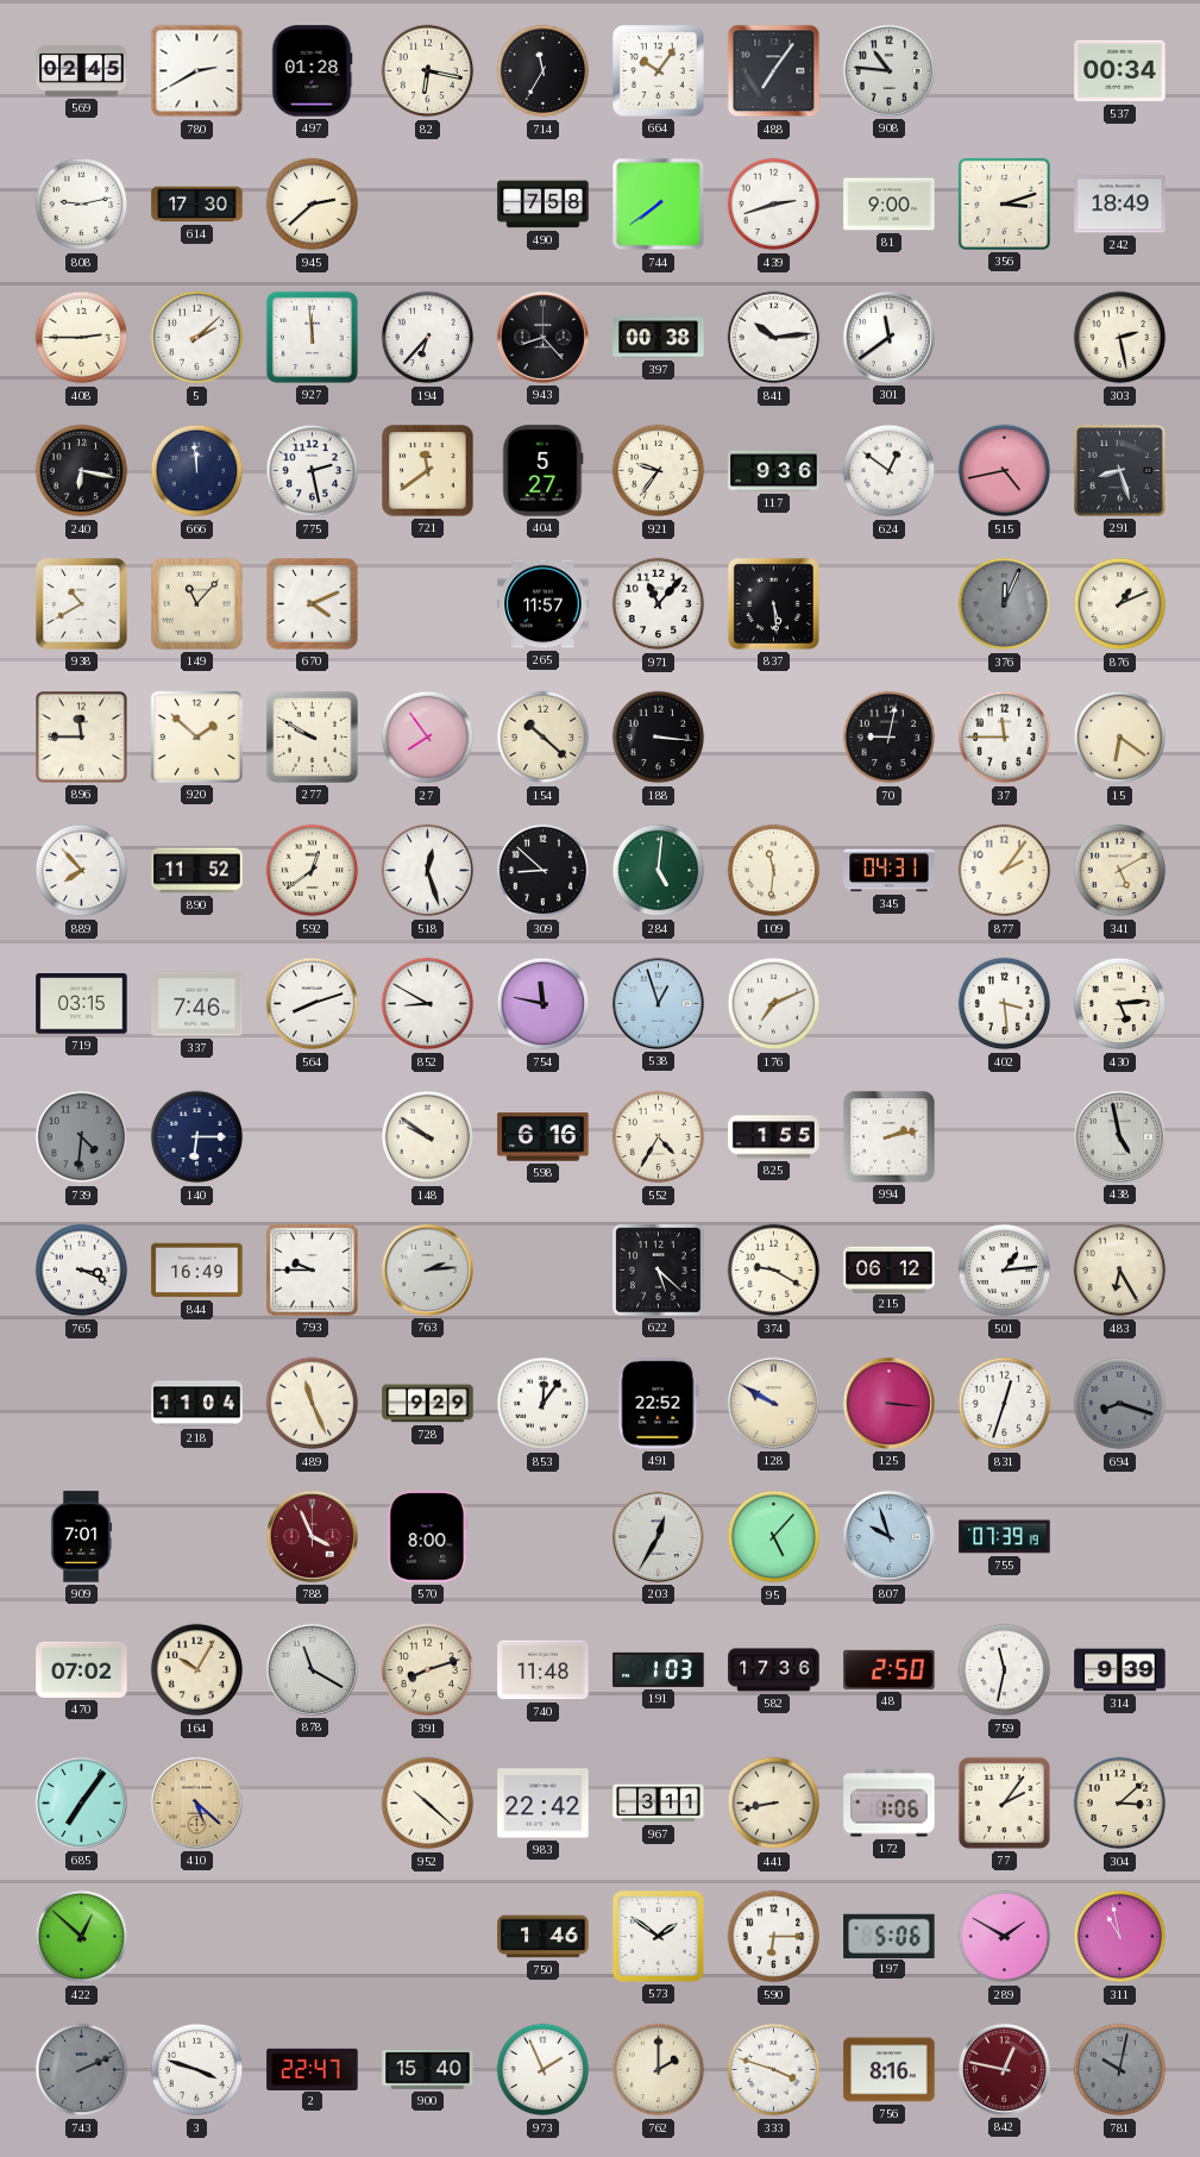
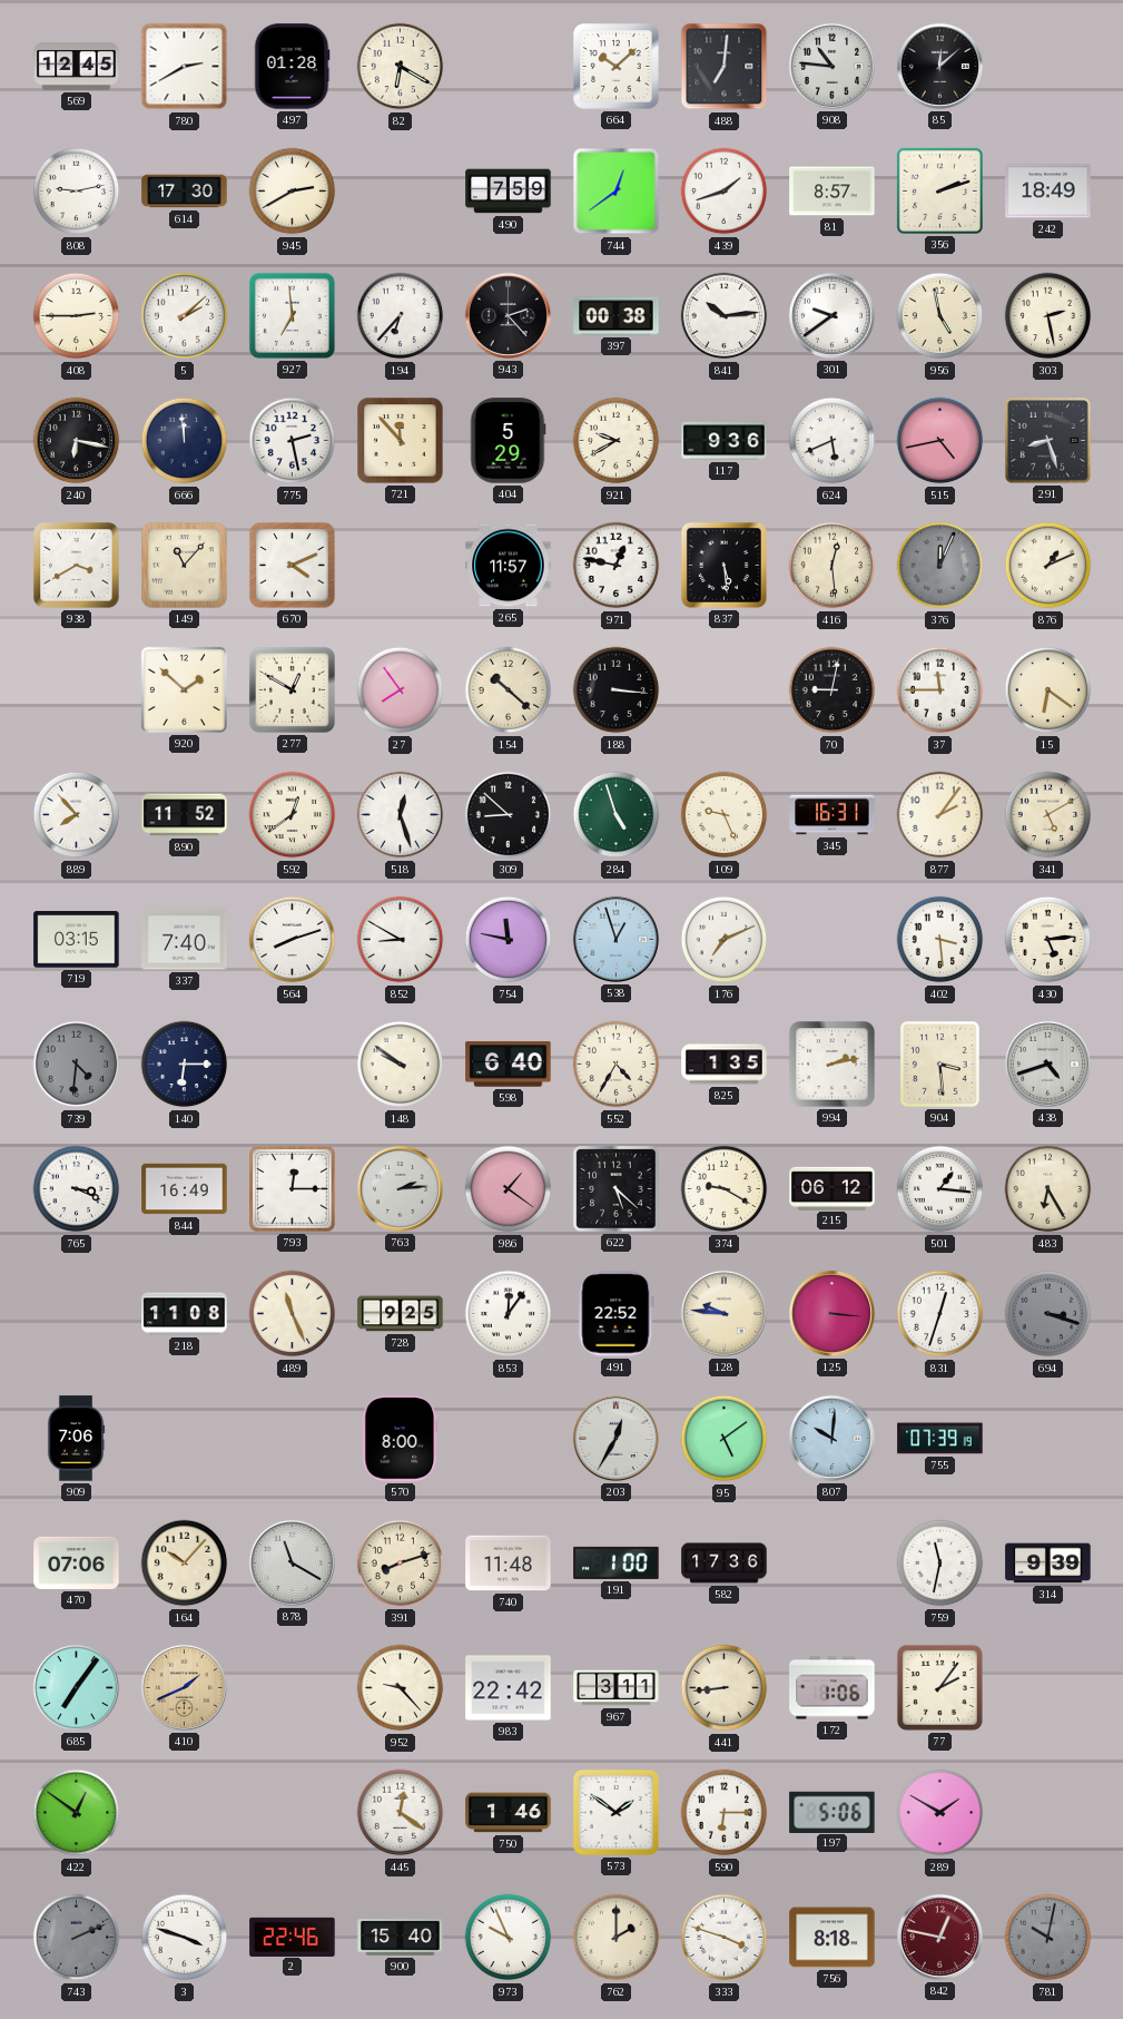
569: 02:45 -> 12:45 (77, 66)
82: 6:17 -> 6:20 (401, 67)
714: 11:35 -> none (544, 71)
664: 10:06 -> 10:08 (617, 67)
488: 7:06 -> 7:01 (725, 67)
85: none -> 12:08 (939, 66)
537: 00:34 -> none (1120, 71)
945: 2:38 -> 2:40 (293, 192)
490: 7:58 -> 7:59 (509, 192)
744: 7:39 -> 12:39 (617, 192)
439: 2:42 -> 1:42 (725, 192)
81: 9:00 -> 8:57 (833, 192)
356: 3:12 -> 2:12 (939, 190)
927: 11:59 -> 6:59 (292, 315)
943: 8:23 -> 2:23 (508, 315)
301: 11:39 -> 9:39 (831, 315)
956: none -> 4:58 (940, 316)
721: 11:39 -> 11:53 (401, 441)
404: 5:27 -> 5:29 (508, 441)
921: 9:36 -> 9:40 (617, 441)
624: 12:51 -> 5:41 (833, 441)
938: 10:40 -> 3:40 (77, 566)
971: 11:07 -> 12:47 (617, 566)
416: none -> 12:29 (833, 566)
896: 11:45 -> none (82, 738)
277: 9:50 -> 12:50 (292, 689)
284: 5:01 -> 4:57 (617, 815)
109: 11:31 -> 9:26 (725, 815)
345: 04:31 -> 16:31 (833, 815)
337: 7:46 -> 7:40 (185, 940)
598: 6:16 -> 6:40 (509, 1065)
825: 1:55 -> 1:35 (725, 1065)
904: none -> 3:29 (940, 1065)
438: 4:58 -> 4:42 (1047, 1064)
793: 9:45 -> 12:15 (293, 1189)
986: none -> 1:21 (509, 1189)
501: 1:14 -> 1:16 (940, 1189)
218: 11:04 -> 11:08 (185, 1314)
728: 9:29 -> 9:25 (401, 1314)
128: 9:50 -> 9:46 (723, 1313)
694: 8:18 -> 3:18 (1048, 1314)
909: 7:01 -> 7:06 (76, 1439)
788: 3:56 -> none (312, 1536)
95: 5:07 -> 5:09 (725, 1439)
807: 9:57 -> 10:01 (831, 1438)
470: 07:02 -> 07:06 (77, 1562)
164: 10:05 -> 10:07 (185, 1564)
191: 1:03 -> 1:00 (617, 1562)
48: 2:50 -> none (890, 1669)
410: 5:22 -> 1:41 (184, 1687)
952: 10:22 -> 9:23 (401, 1688)
441: 8:43 -> 8:44 (725, 1688)
304: 3:08 -> none (1120, 1804)
422: 12:52 -> 12:51 (77, 1813)
445: none -> 12:21 (401, 1813)
311: 10:58 -> none (1120, 1937)
2: 22:47 -> 22:46 (293, 1937)
973: 1:56 -> 9:56 (509, 1938)
756: 8:16 -> 8:18 (833, 1938)
